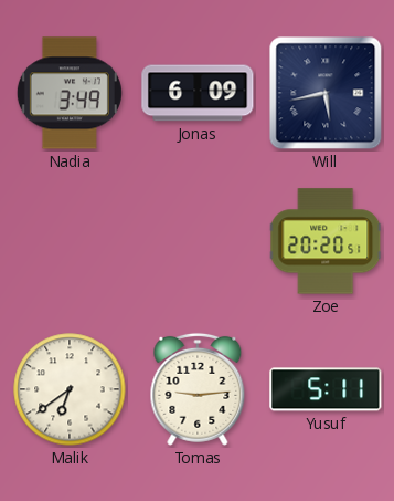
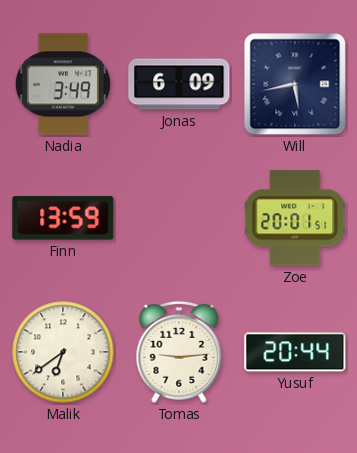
Finn: none -> 13:59 (63, 218)
Zoe: 20:20 -> 20:01 (295, 218)
Yusuf: 5:11 -> 20:44 (295, 352)
